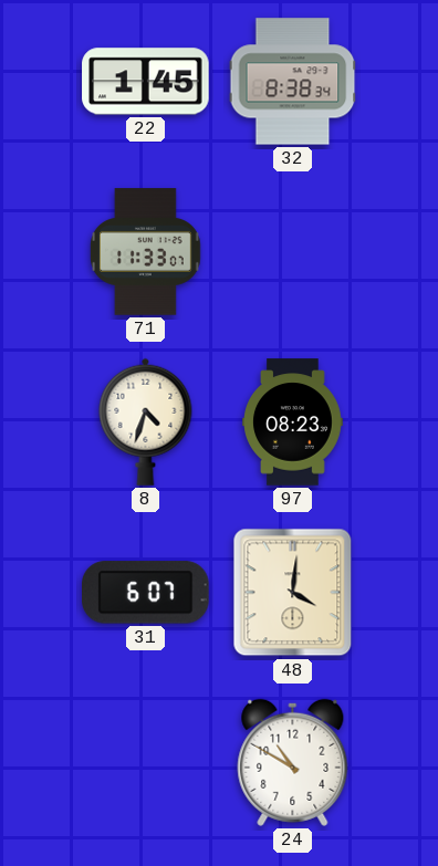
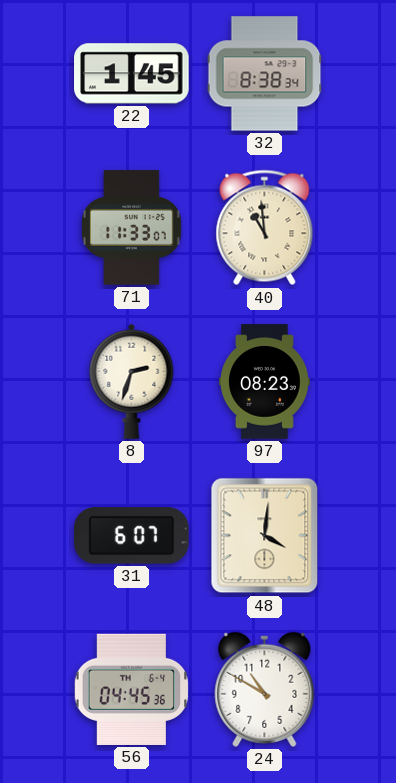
40: none -> 10:59 (265, 228)
8: 4:33 -> 2:33 (132, 381)
56: none -> 04:45 (132, 689)
